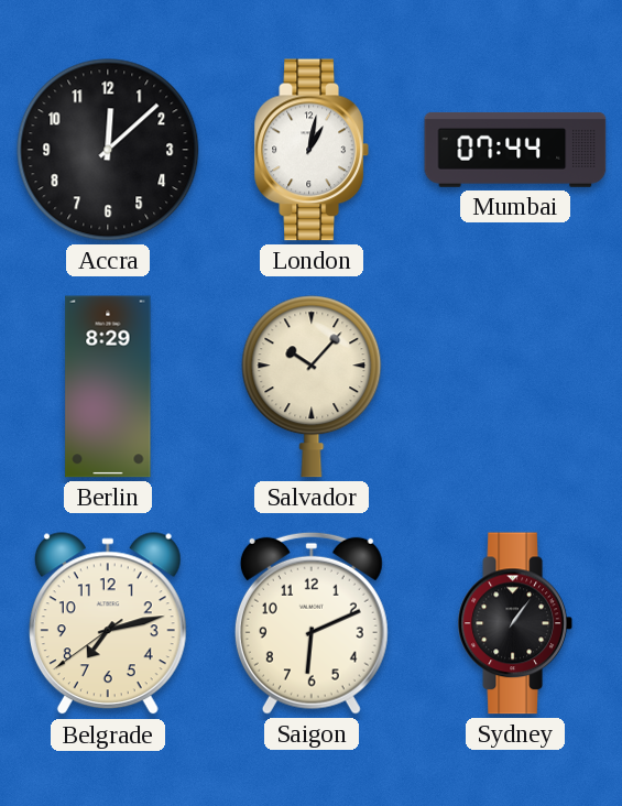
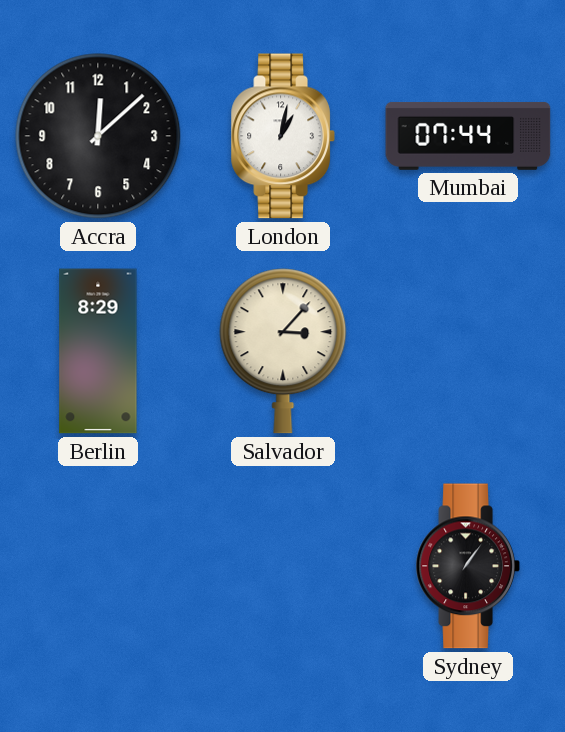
Salvador: 10:07 -> 3:07 (283, 351)
Belgrade: 7:12 -> none (108, 624)
Saigon: 6:11 -> none (312, 623)
